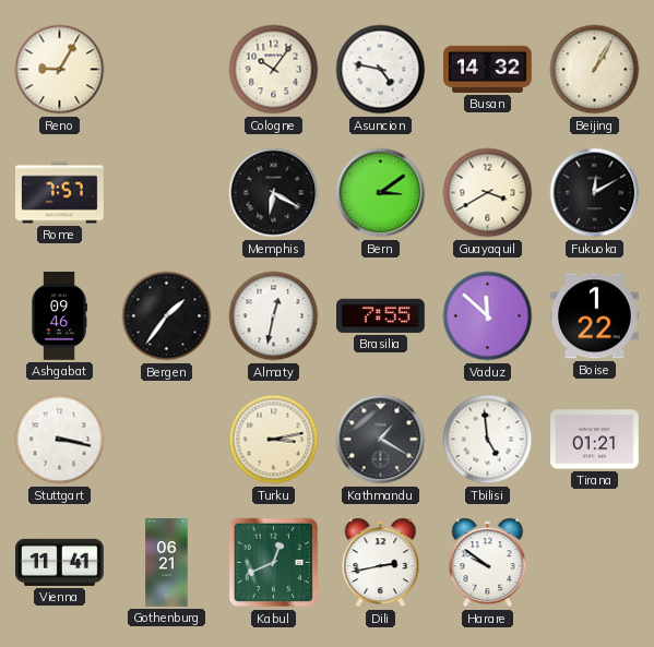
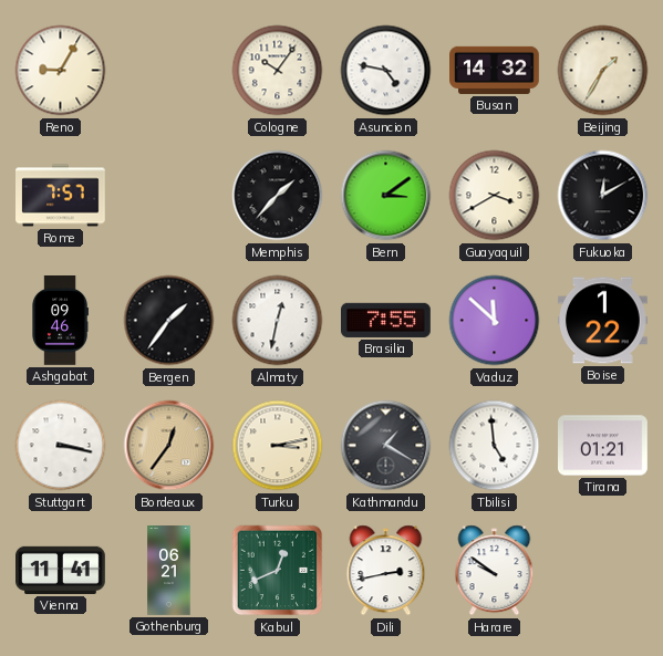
Beijing: 1:05 -> 1:35 (603, 71)
Memphis: 6:20 -> 1:37 (278, 196)
Bordeaux: none -> 12:36 (169, 446)
